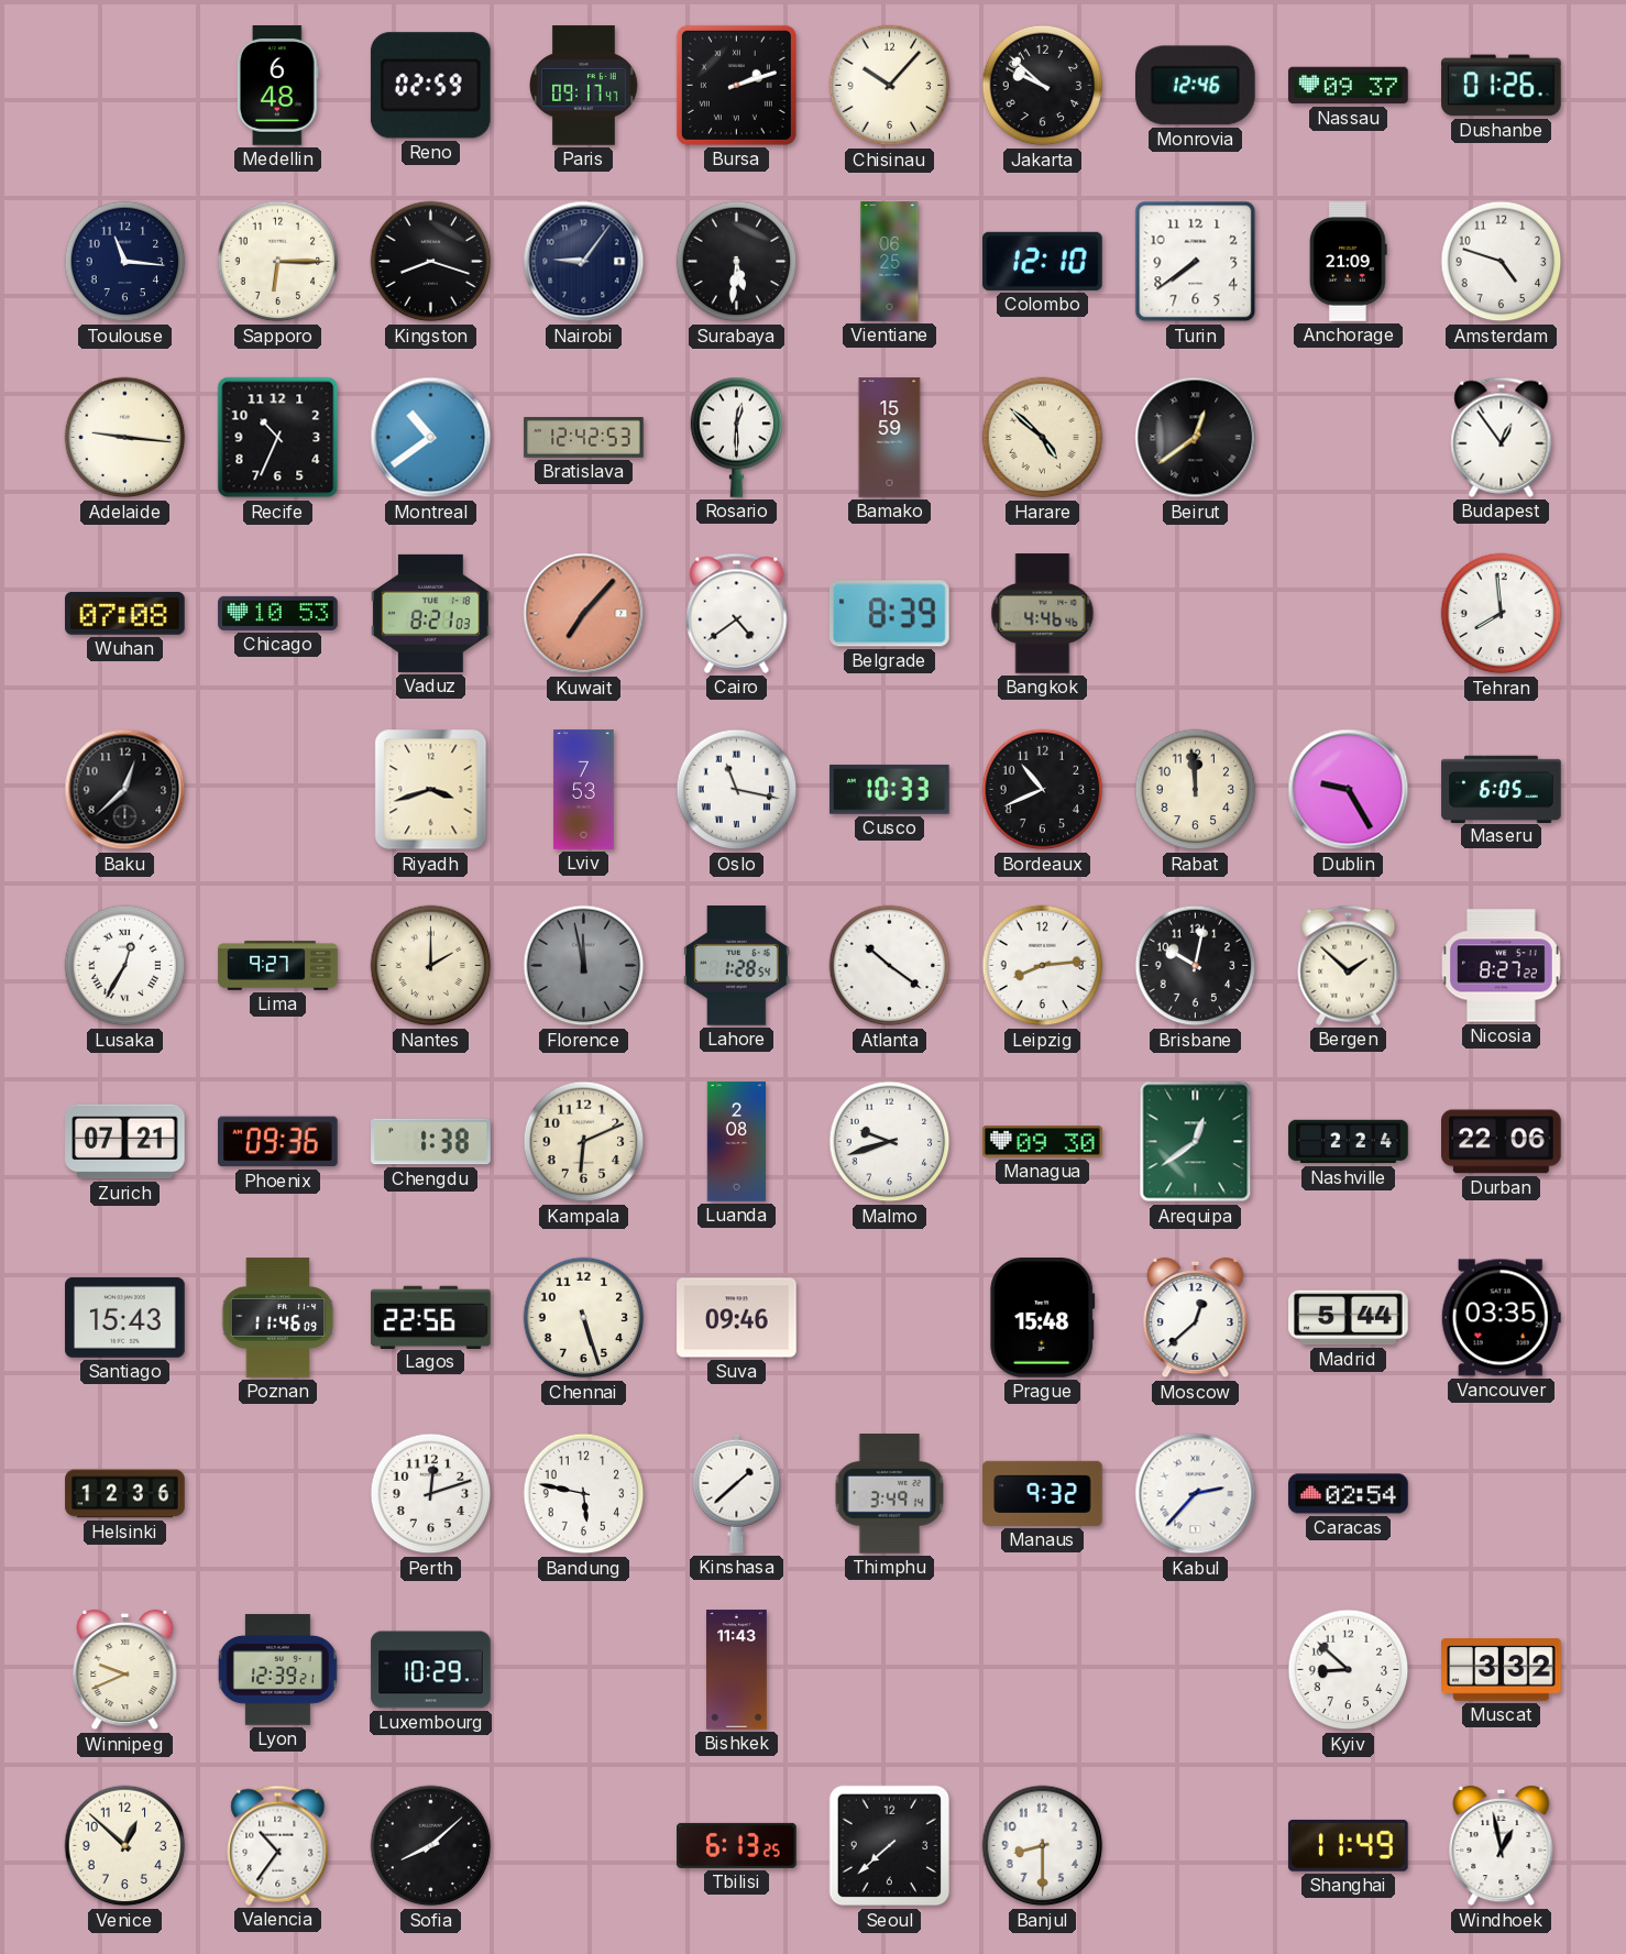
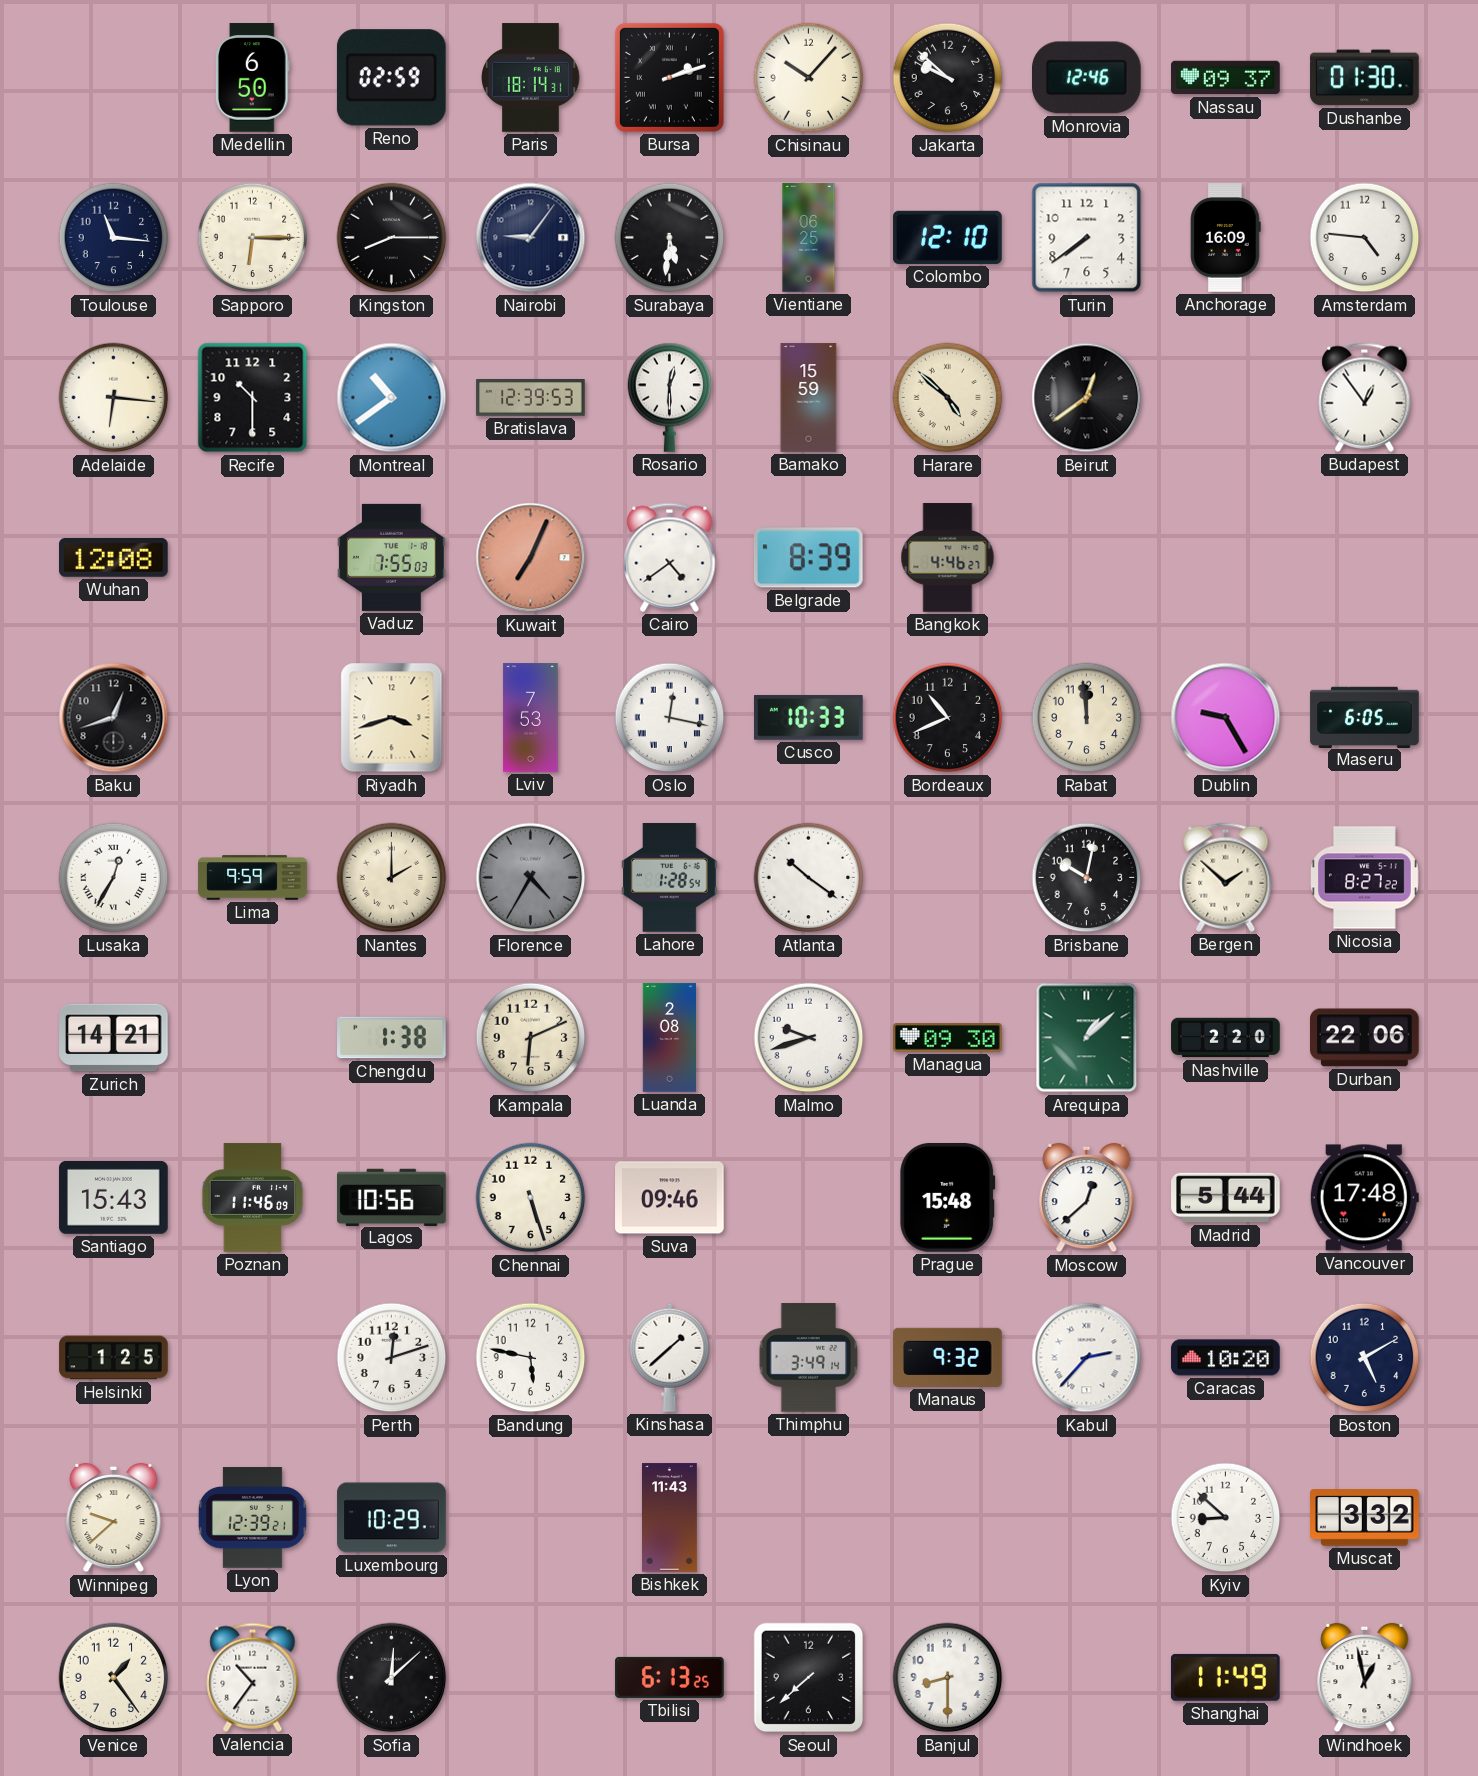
Medellin: 6:48 -> 6:50 (253, 78)
Paris: 09:17 -> 18:14 (531, 78)
Dushanbe: 01:26 -> 01:30 (1365, 78)
Kingston: 8:18 -> 8:15 (392, 238)
Anchorage: 21:09 -> 16:09 (1226, 238)
Amsterdam: 4:48 -> 4:46 (1365, 238)
Adelaide: 9:16 -> 6:16 (114, 398)
Recife: 10:34 -> 10:30 (253, 398)
Bratislava: 12:42 -> 12:39 (531, 398)
Wuhan: 07:08 -> 12:08 (114, 557)
Chicago: 10:53 -> none (278, 613)
Vaduz: 8:21 -> 7:55 (392, 557)
Kuwait: 7:07 -> 7:04 (531, 558)
Bangkok: 4:46:46 -> 4:46:27 (948, 558)
Tehran: 7:59 -> none (1502, 614)
Baku: 12:38 -> 12:42 (114, 718)
Oslo: 11:17 -> 12:17 (670, 718)
Lima: 9:27 -> 9:59 (253, 878)
Florence: 11:58 -> 4:35 (531, 878)
Leipzig: 8:14 -> none (1043, 966)
Zurich: 07:21 -> 14:21 (114, 1038)
Phoenix: 09:36 -> none (278, 1142)
Arequipa: 12:39 -> 1:08 (1087, 1038)
Nashville: 2:24 -> 2:20 (1226, 1038)
Lagos: 22:56 -> 10:56 (392, 1197)
Vancouver: 03:35 -> 17:48 (1364, 1198)
Helsinki: 12:36 -> 1:25 (114, 1358)
Caracas: 02:54 -> 10:20 (1226, 1358)
Boston: none -> 5:10 (1365, 1358)
Winnipeg: 9:41 -> 9:38 (114, 1518)
Venice: 12:52 -> 1:24 (114, 1678)
Sofia: 8:08 -> 12:08 (392, 1678)
